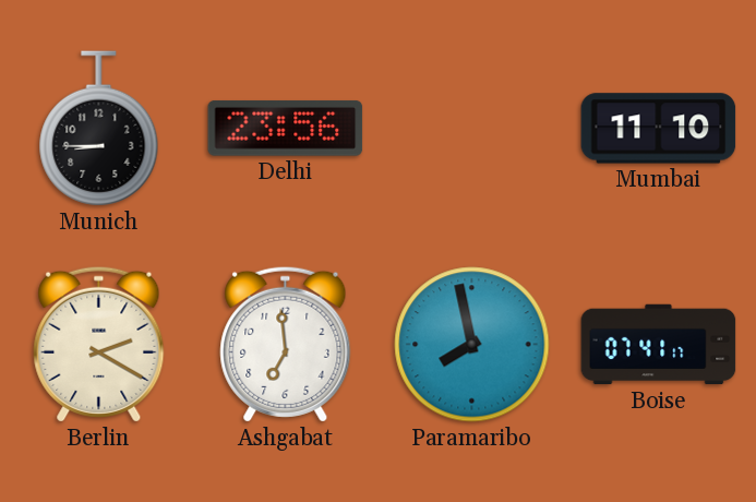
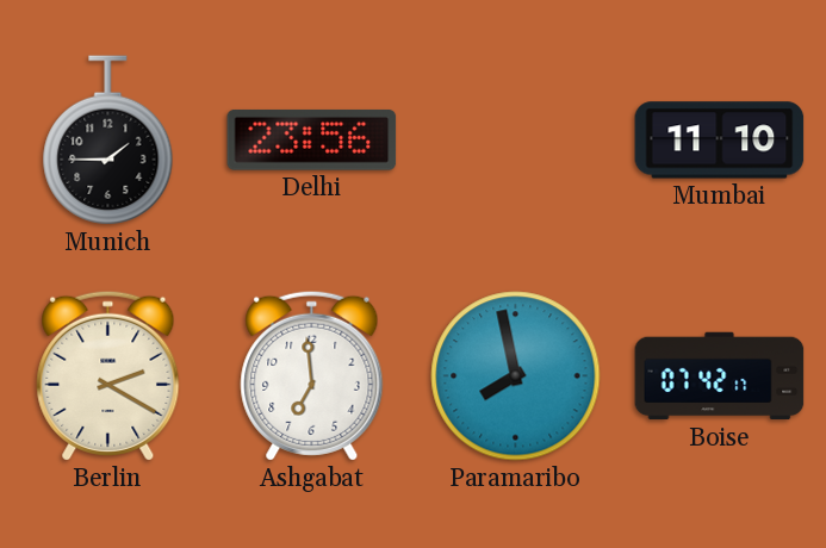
Munich: 8:45 -> 1:45 (108, 141)
Boise: 07:41 -> 07:42 (720, 376)
